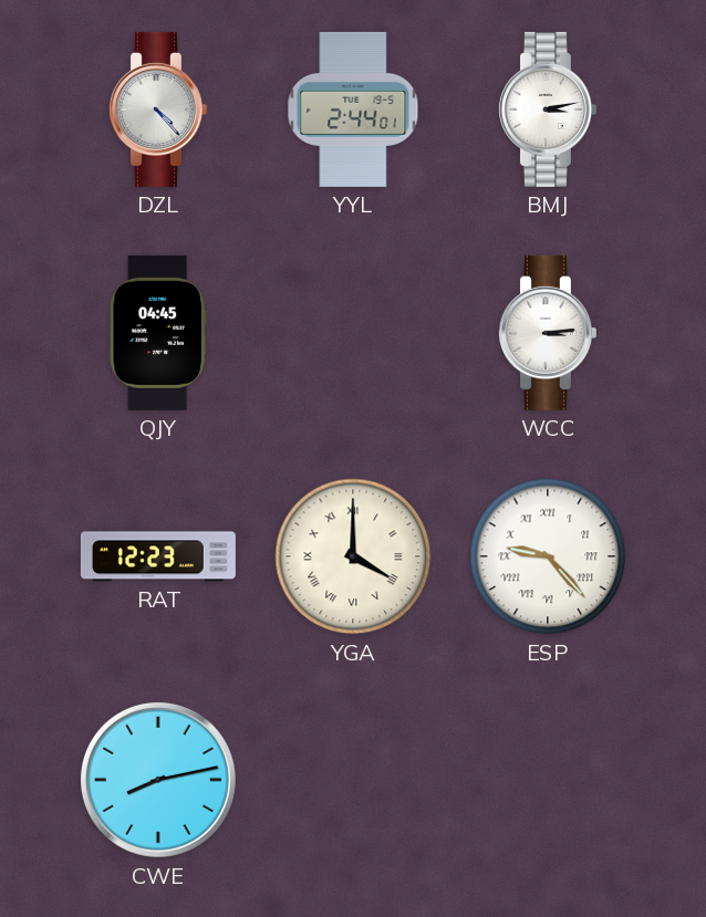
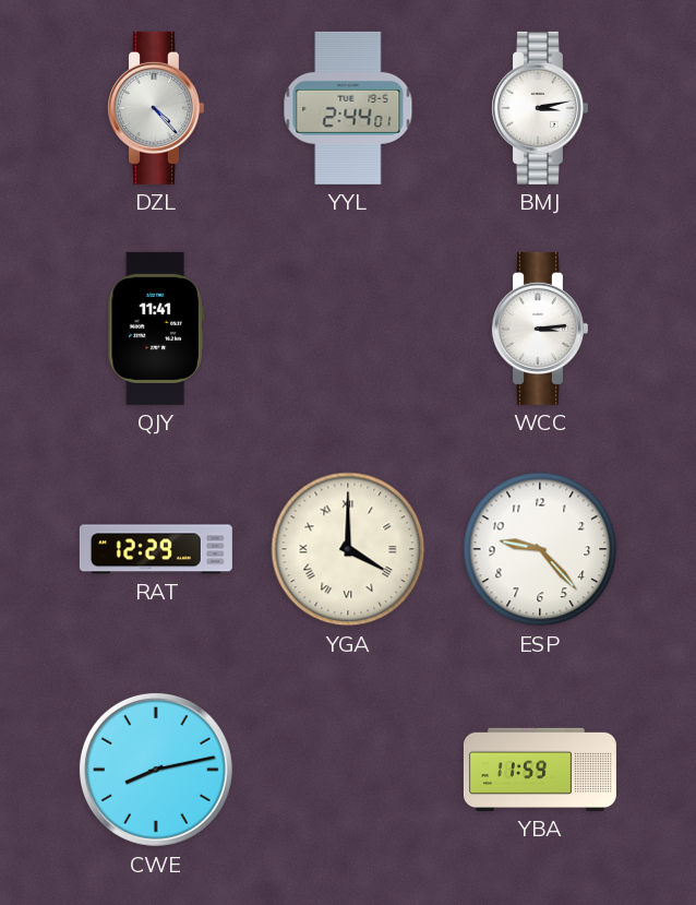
QJY: 04:45 -> 11:41 (156, 329)
RAT: 12:23 -> 12:29 (156, 549)
ESP numerals: Roman -> Arabic (540, 549)
YBA: none -> 11:59 (540, 770)
